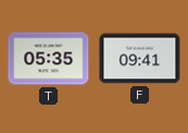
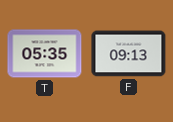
F: 09:41 -> 09:13 (129, 54)
